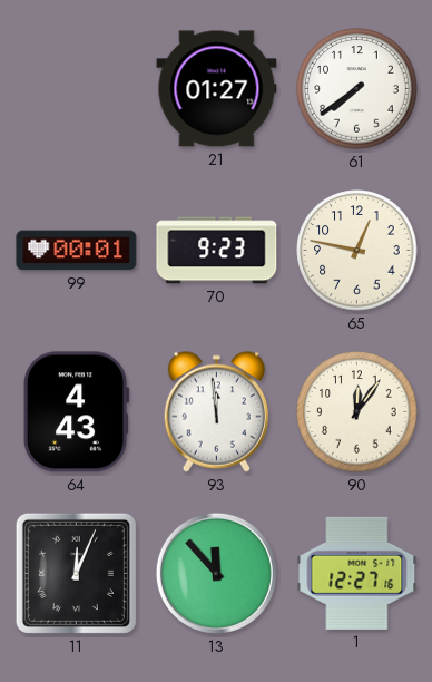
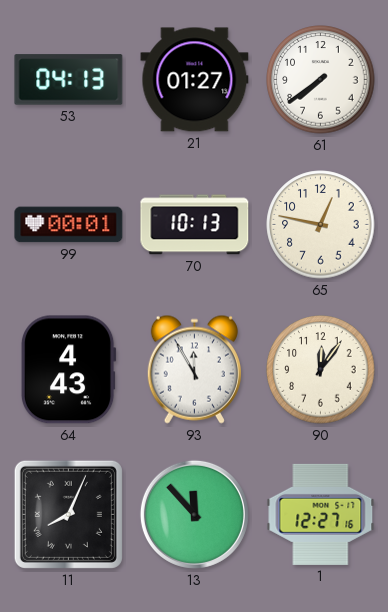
53: none -> 04:13 (69, 80)
70: 9:23 -> 10:13 (195, 225)
93: 11:59 -> 11:55 (194, 369)
11: 12:04 -> 8:04 (68, 514)
